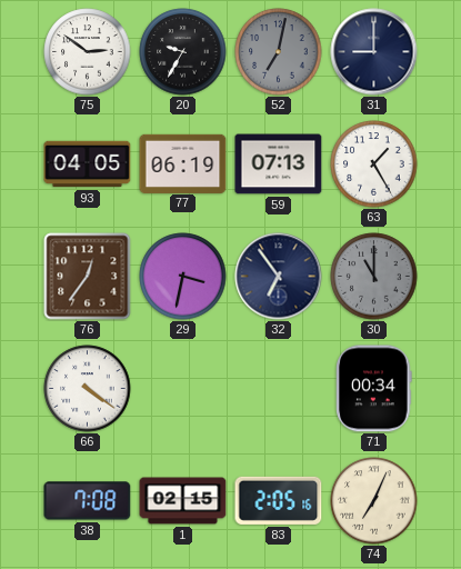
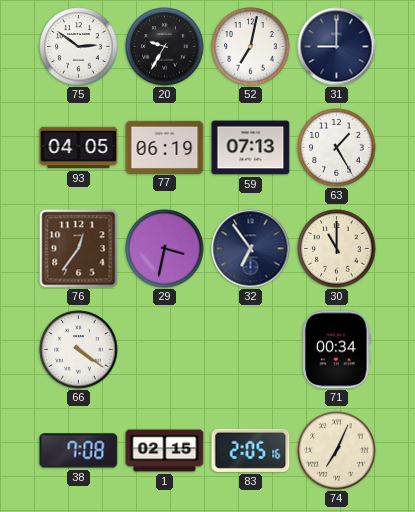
52 dial: grey -> white (251, 47)
30 dial: grey -> cream (337, 249)
